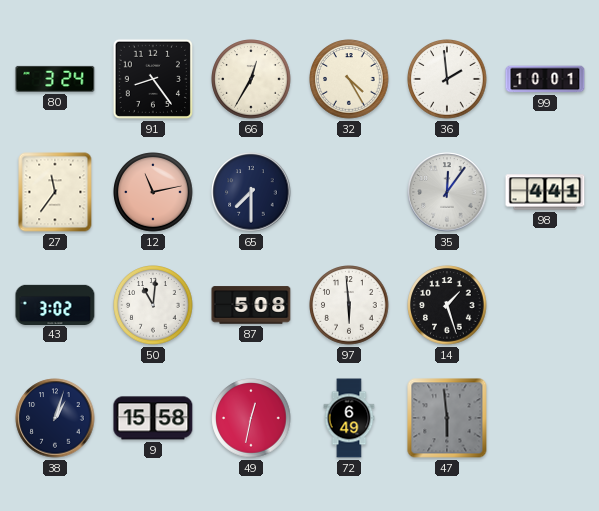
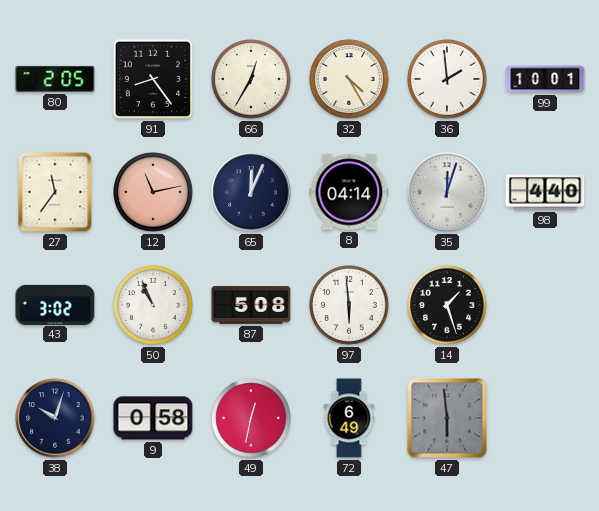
80: 3:24 -> 2:05 (55, 79)
65: 7:30 -> 12:04 (251, 192)
8: none -> 04:14 (349, 192)
35: 12:06 -> 12:03 (447, 192)
98: 4:41 -> 4:40 (545, 192)
50: 11:01 -> 10:56 (153, 305)
38: 1:03 -> 10:03 (55, 418)
9: 15:58 -> 0:58 (153, 418)
